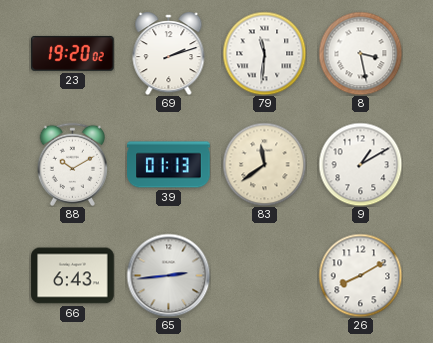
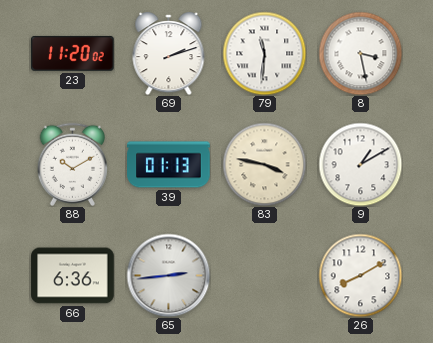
23: 19:20 -> 11:20 (73, 53)
83: 11:39 -> 3:47 (264, 164)
66: 6:43 -> 6:36 (73, 276)
